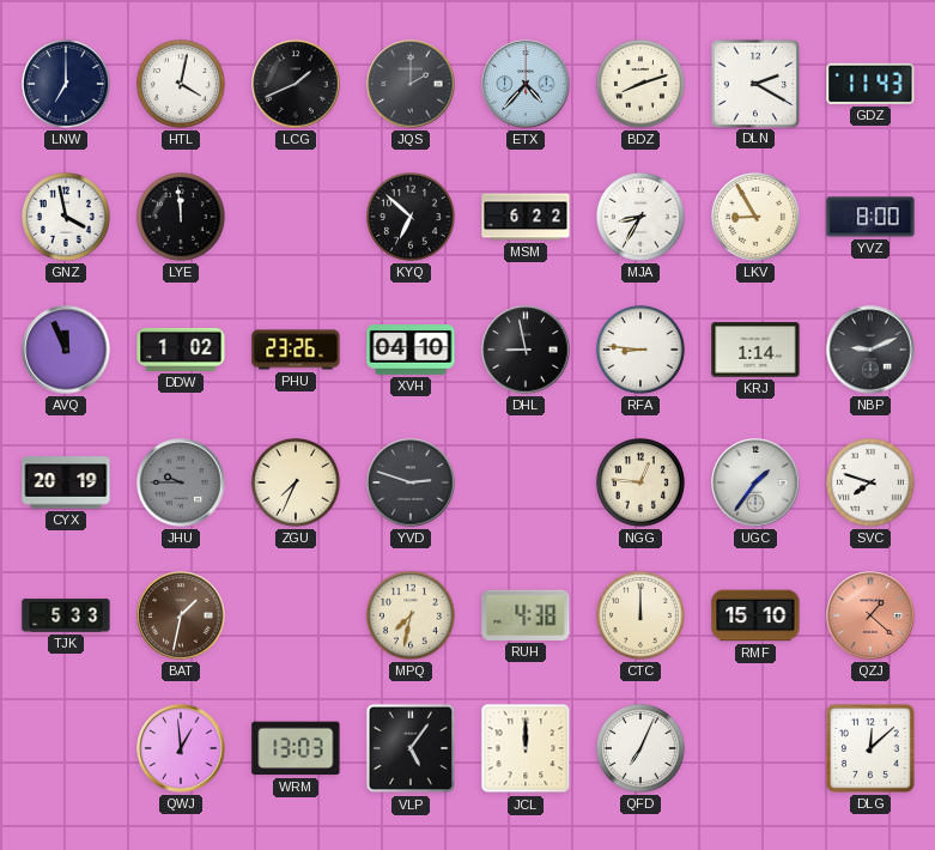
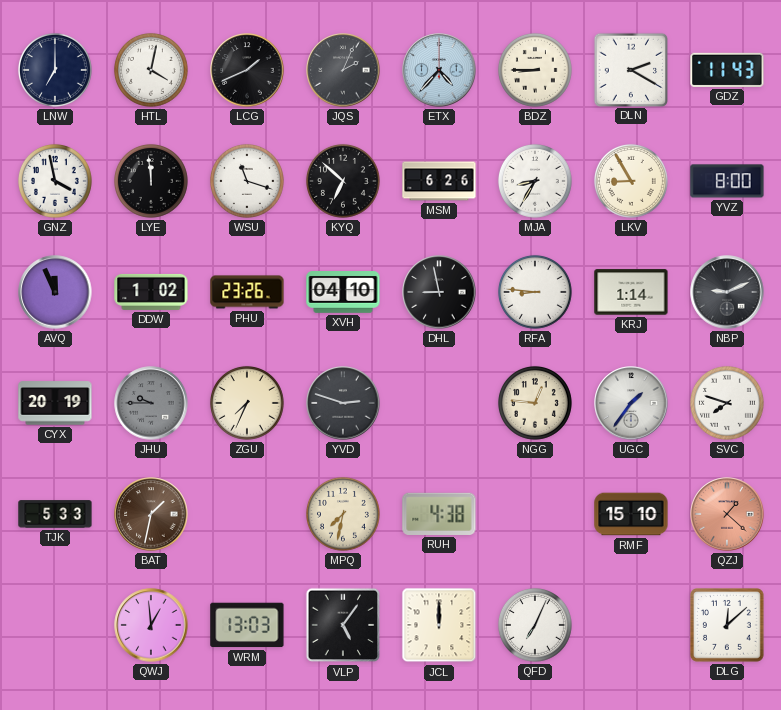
JQS: 2:00 -> 2:04 (343, 70)
BDZ: 8:12 -> 8:45 (535, 70)
WSU: none -> 11:18 (247, 181)
MSM: 6:22 -> 6:26 (439, 181)
CTC: 12:00 -> none (640, 615)
